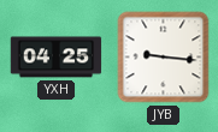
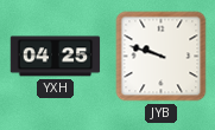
JYB: 9:16 -> 9:48 (162, 57)
